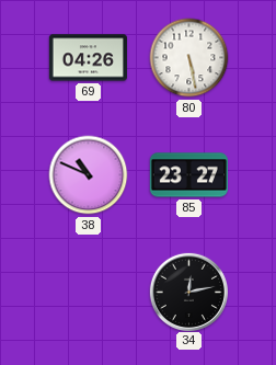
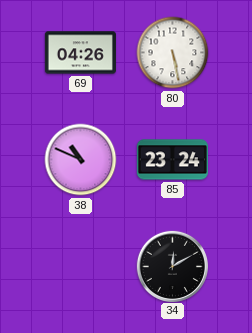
85: 23:27 -> 23:24 (172, 160)
34: 12:13 -> 12:10 (172, 266)
